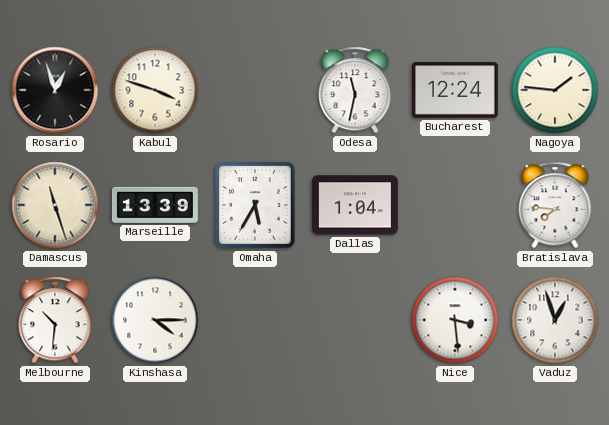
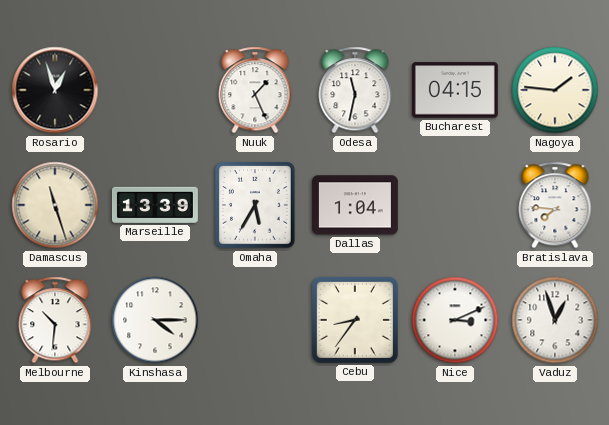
Kabul: 3:48 -> none (155, 90)
Nuuk: none -> 1:26 (255, 90)
Bucharest: 12:24 -> 04:15 (455, 90)
Cebu: none -> 8:36 (355, 320)
Nice: 3:29 -> 3:11 (455, 320)
